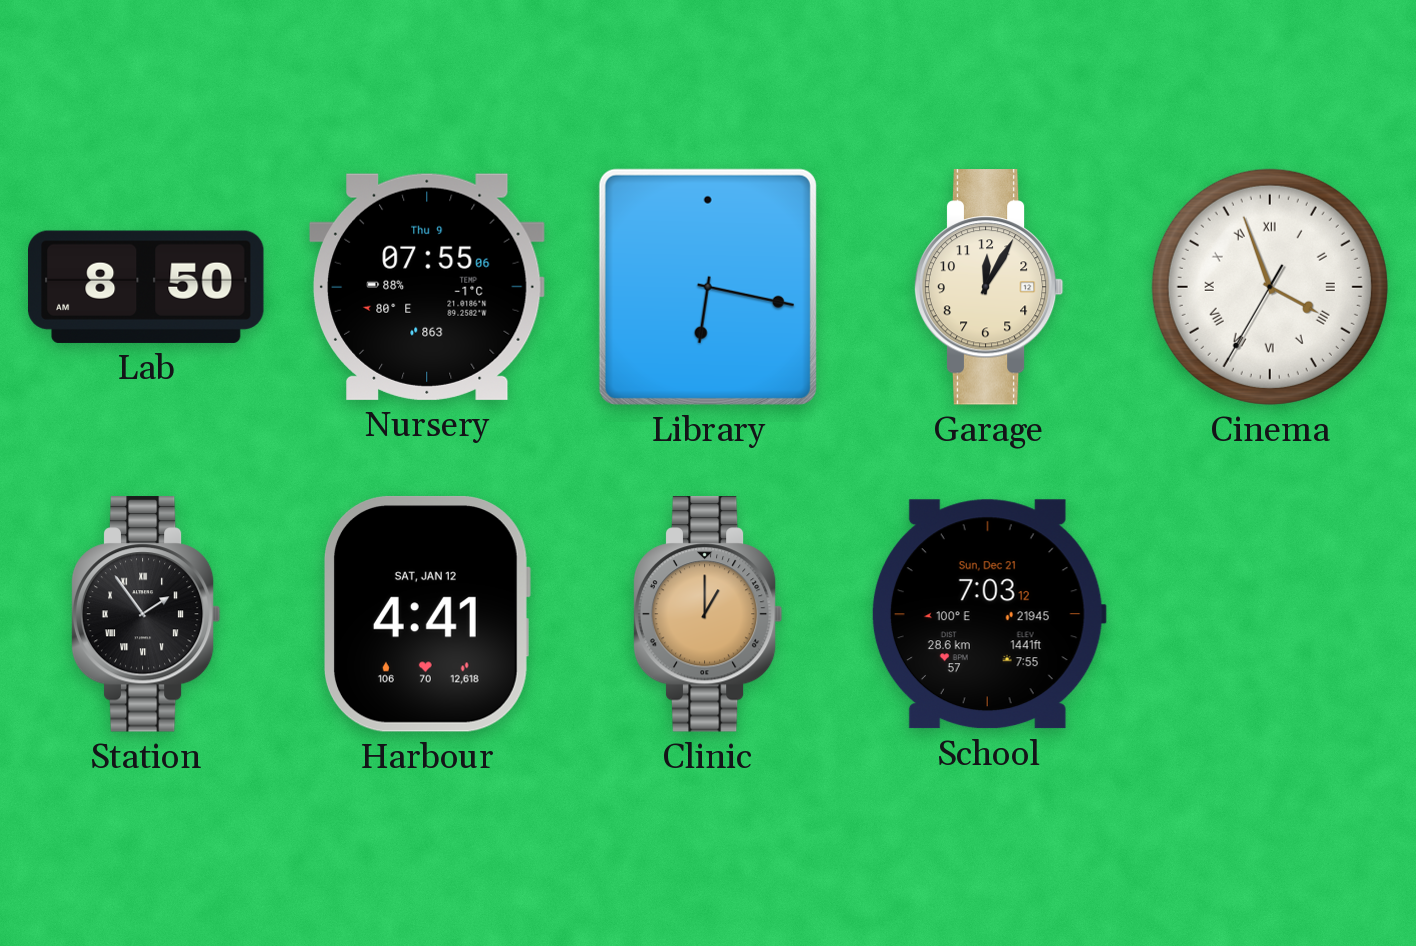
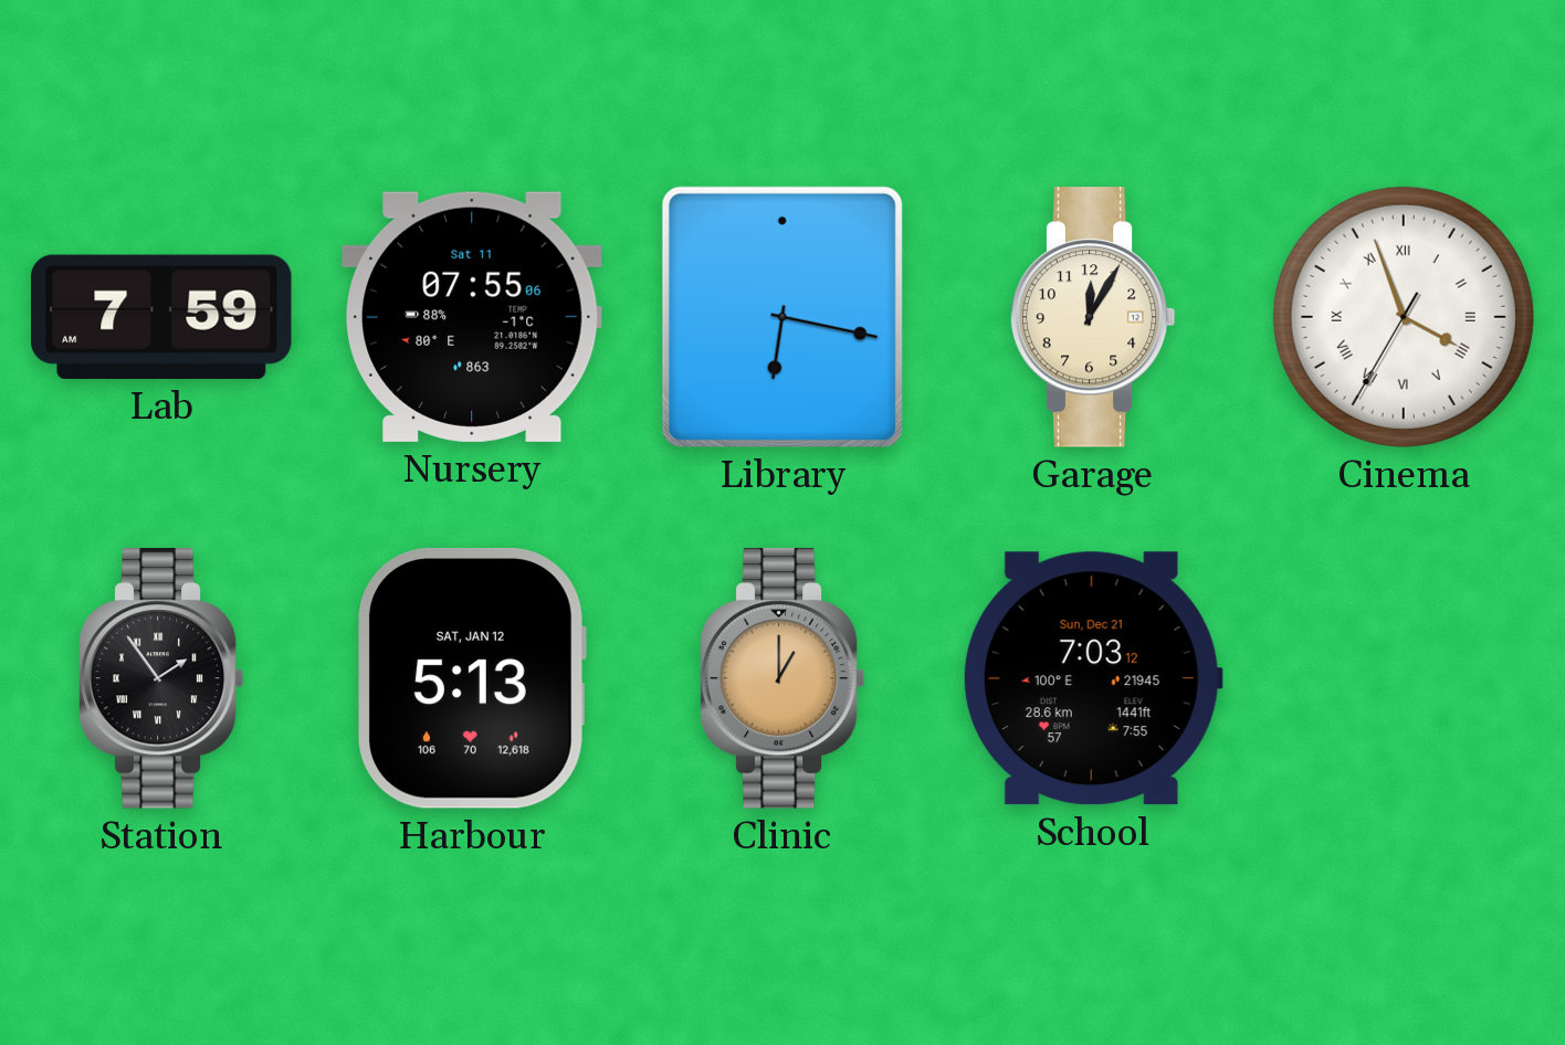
Lab: 8:50 -> 7:59 (162, 317)
Nursery date: Thu 9 -> Sat 11 (472, 317)
Harbour: 4:41 -> 5:13 (472, 678)
